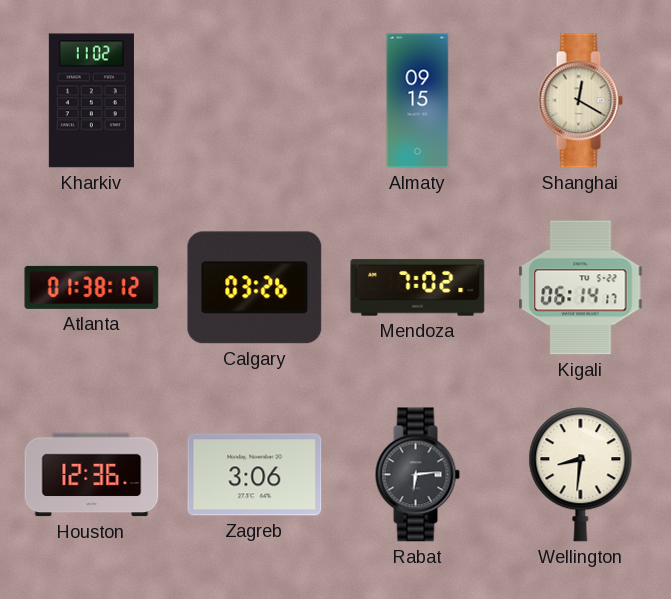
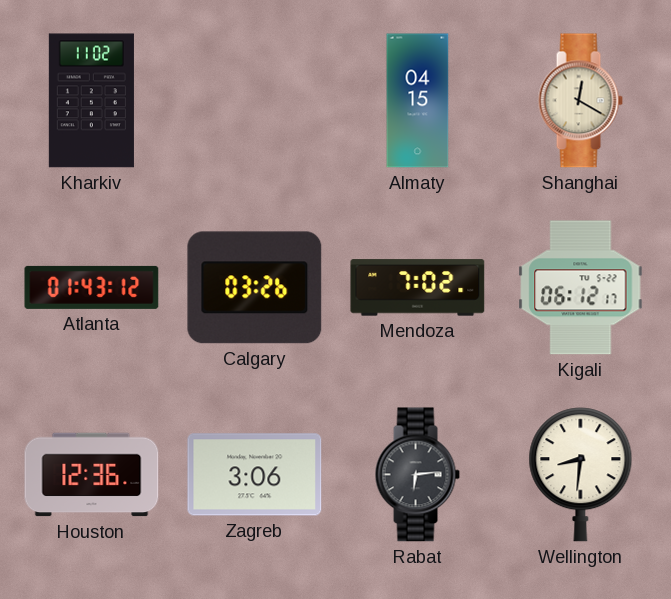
Almaty: 09:15 -> 04:15 (418, 101)
Atlanta: 01:38 -> 01:43 (92, 287)
Kigali: 06:14 -> 06:12 (581, 288)
